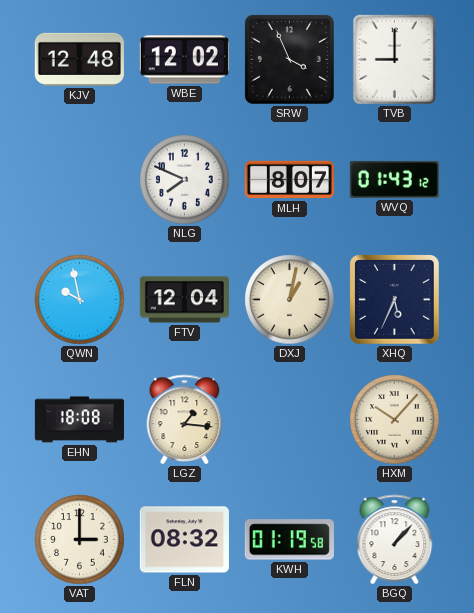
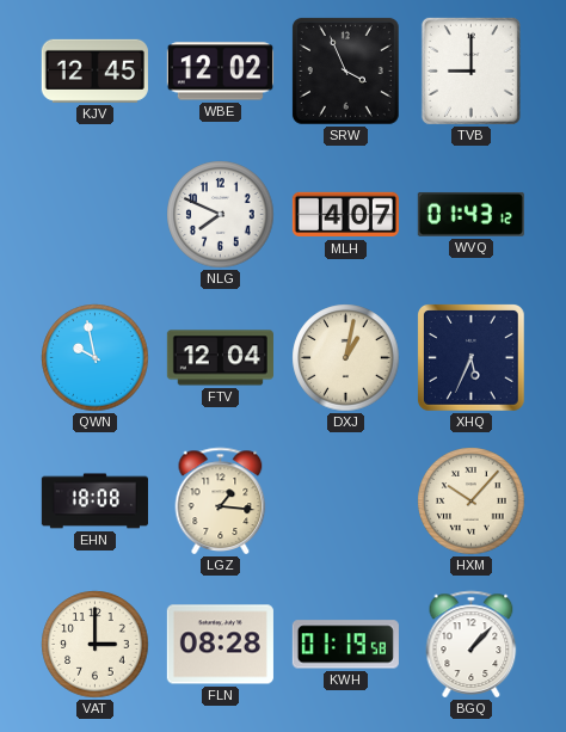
KJV: 12:48 -> 12:45 (94, 70)
MLH: 8:07 -> 4:07 (345, 215)
FLN: 08:32 -> 08:28 (220, 645)
